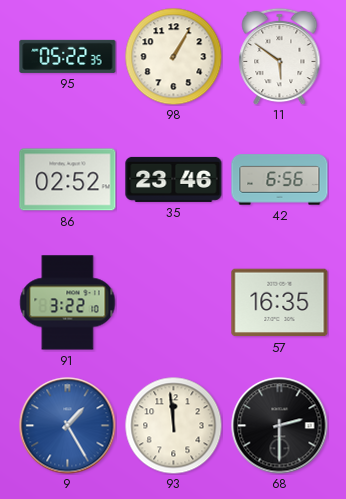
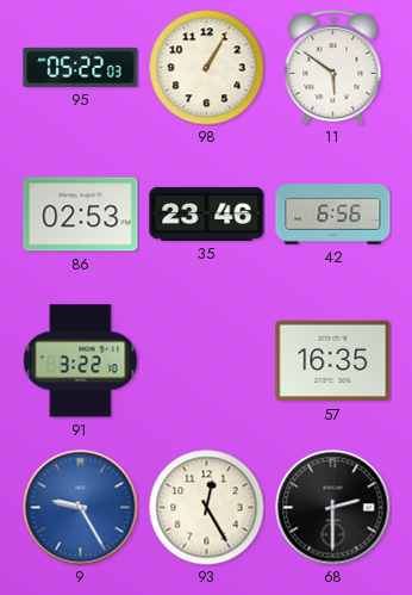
95: 05:22:35 -> 05:22:03 (81, 67)
86: 02:52 -> 02:53 (81, 215)
9: 1:25 -> 9:25 (81, 508)
93: 11:59 -> 12:25 (206, 507)
